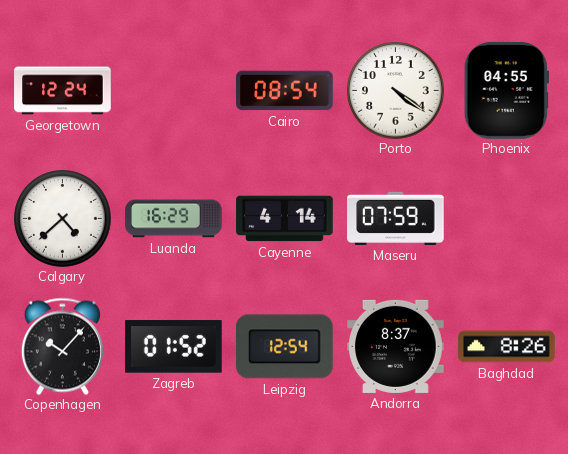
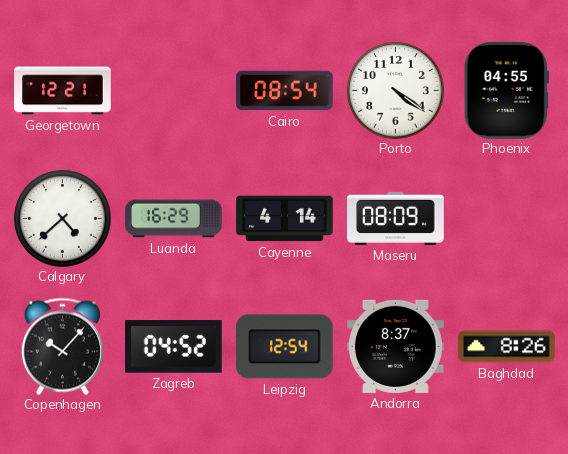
Georgetown: 12:24 -> 12:21 (63, 91)
Maseru: 07:59 -> 08:09 (396, 218)
Zagreb: 01:52 -> 04:52 (174, 347)
